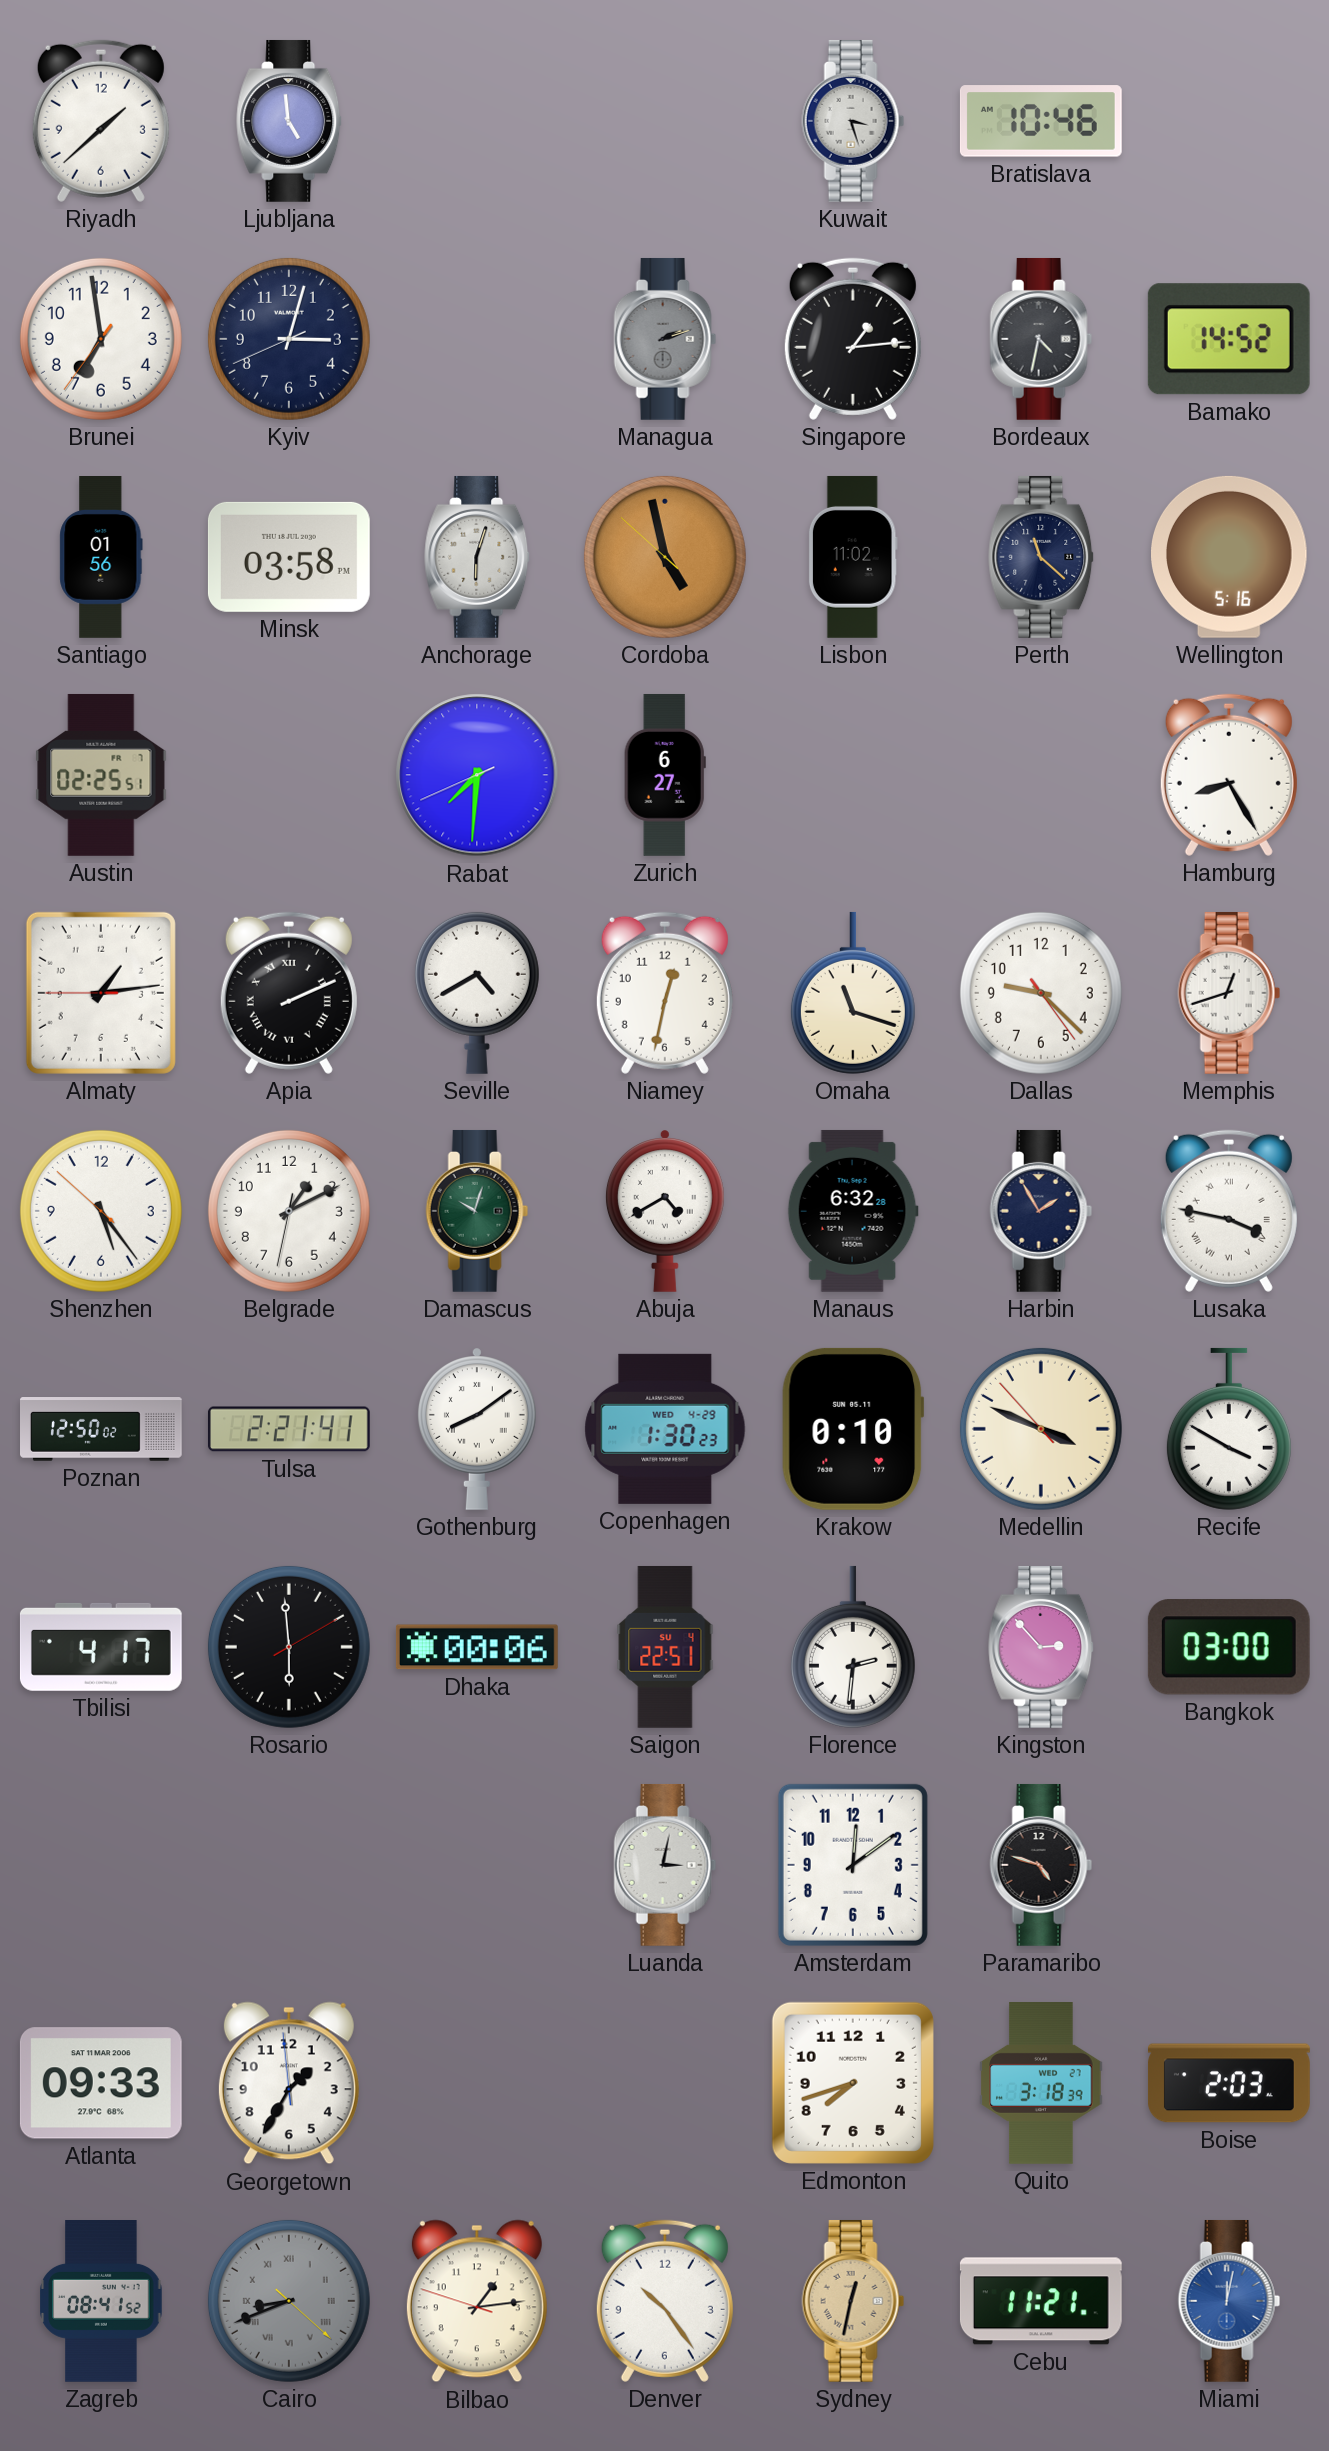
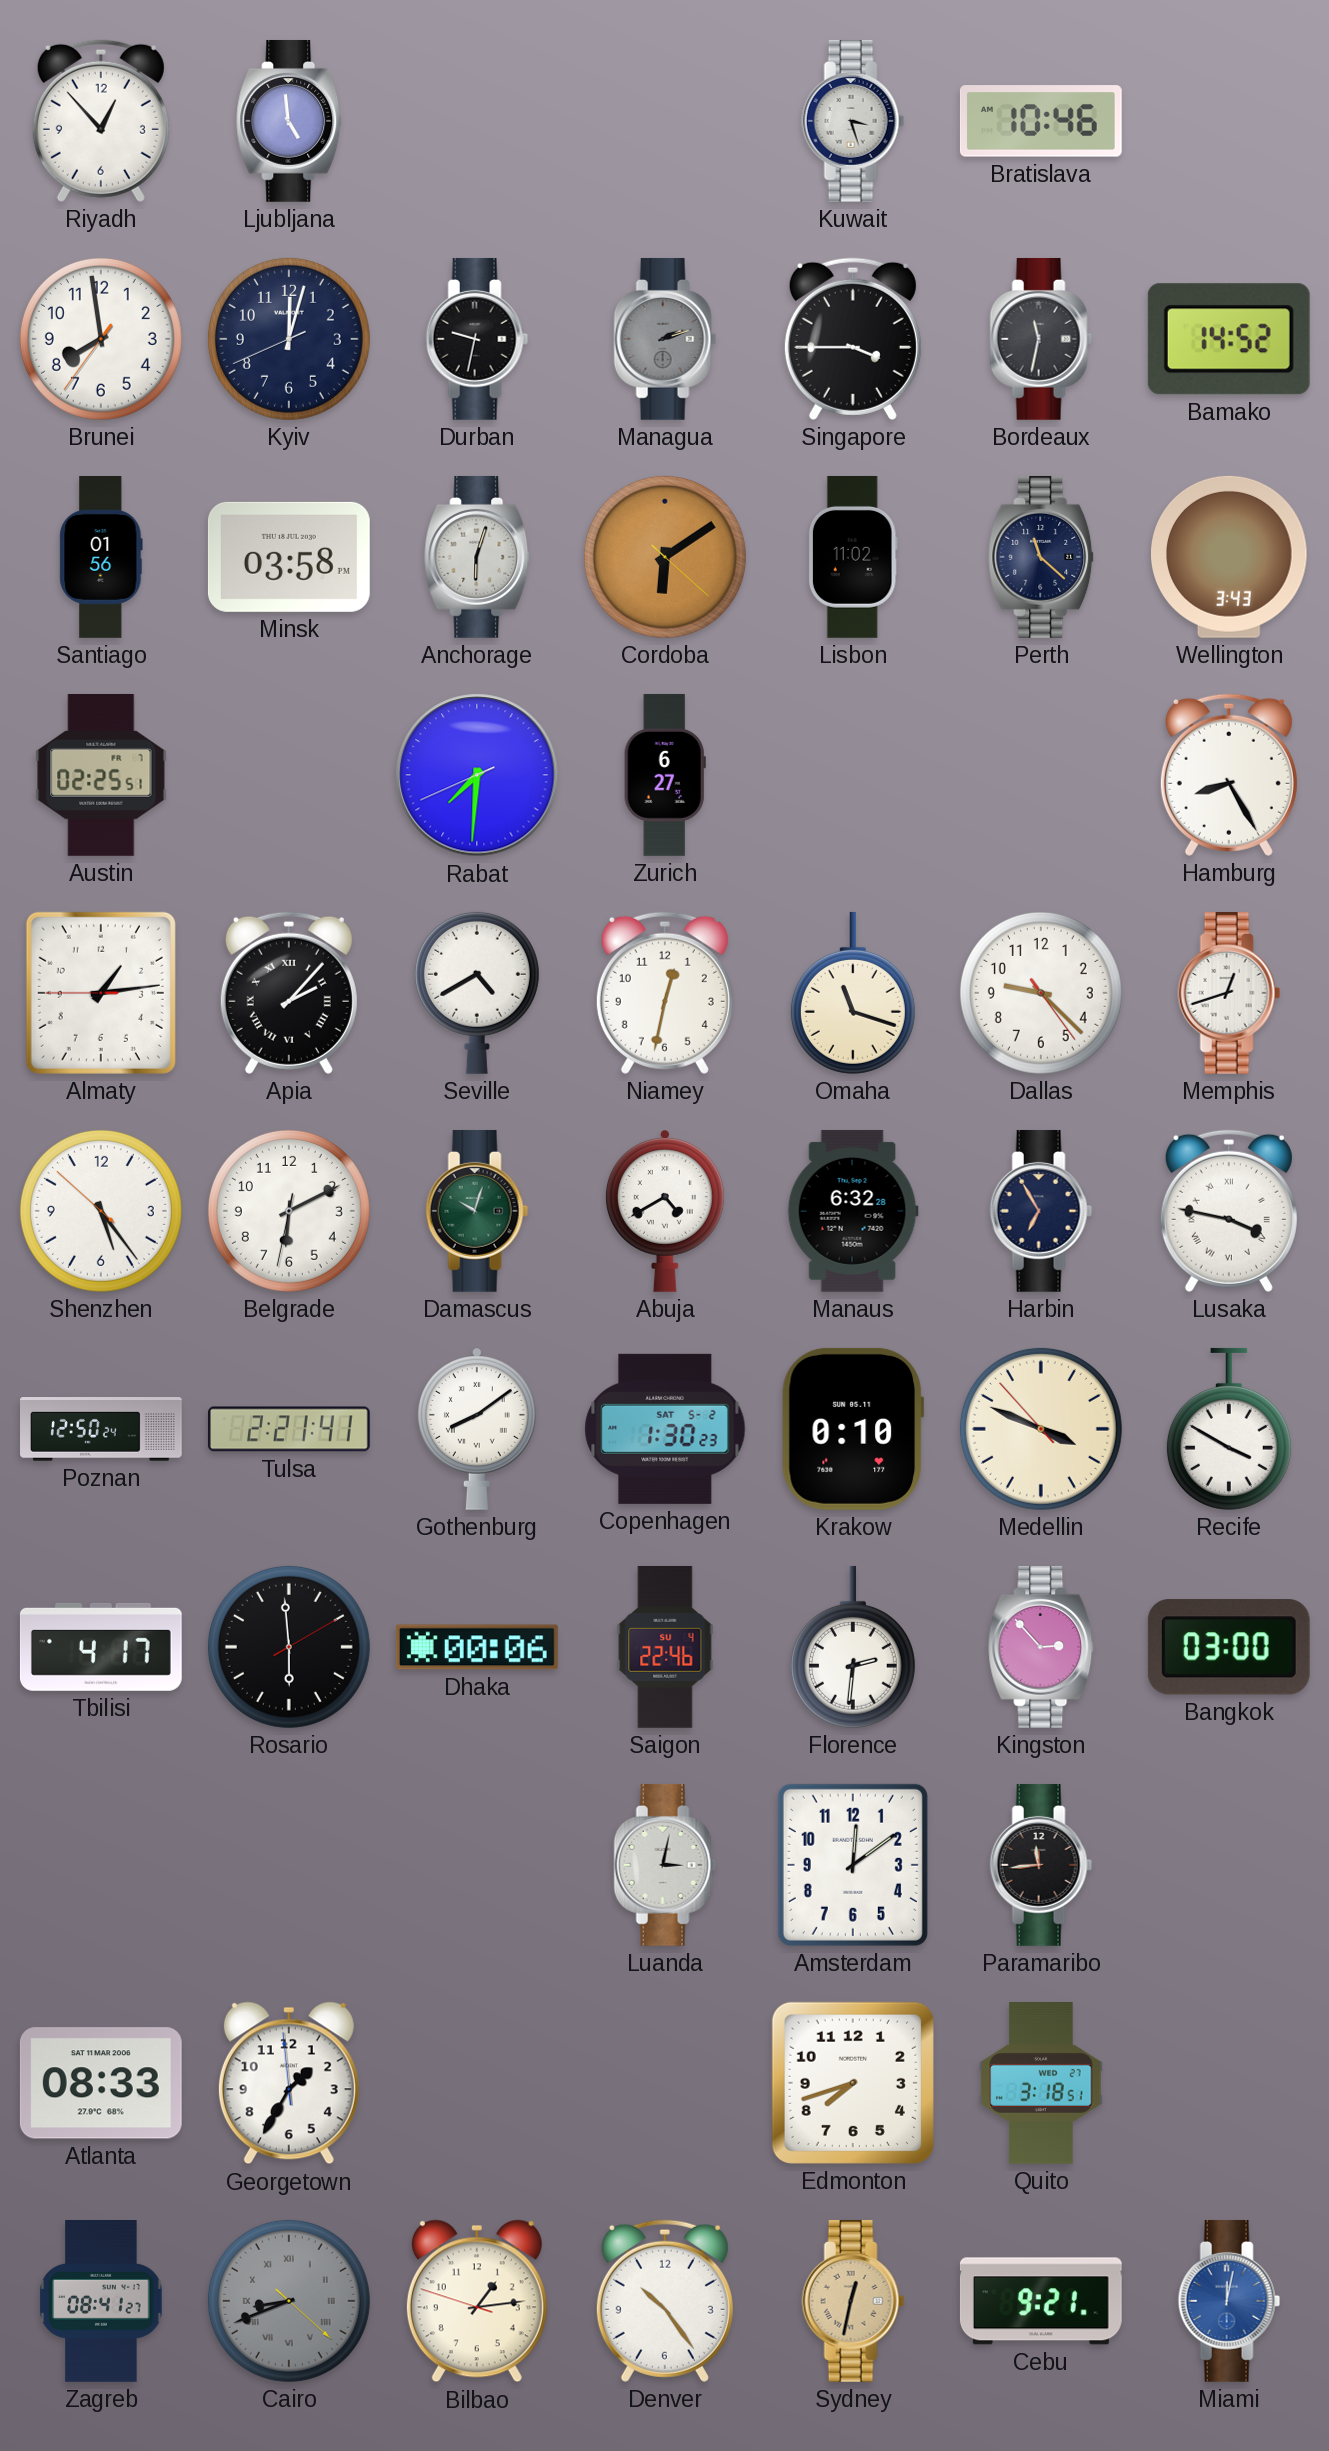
Riyadh: 1:38 -> 12:53 (101, 121)
Brunei: 6:58 -> 7:58 (101, 339)
Kyiv: 3:02 -> 12:02 (289, 339)
Durban: none -> 9:32 (477, 339)
Singapore: 1:14 -> 3:45 (853, 339)
Bordeaux: 4:32 -> 11:32 (1041, 339)
Cordoba: 4:57 -> 6:09 (665, 557)
Wellington: 5:16 -> 3:43 (1230, 557)
Apia: 2:11 -> 2:07 (289, 993)
Belgrade: 1:10 -> 6:10 (289, 1211)
Harbin: 1:55 -> 6:55 (1041, 1211)
Poznan: 12:50:02 -> 12:50:24 (102, 1430)
Copenhagen date: WED 4-29 -> SAT 5-2 (665, 1429)
Saigon: 22:51 -> 22:46 (665, 1647)
Paramaribo: 4:48 -> 11:44 (1041, 1865)
Atlanta: 09:33 -> 08:33 (101, 2083)
Quito: 3:18:39 -> 3:18:51 (1041, 2084)
Boise: 2:03 -> none (1229, 2083)
Zagreb: 08:41:52 -> 08:41:27 (101, 2302)
Cebu: 11:21 -> 9:21 (1041, 2301)
